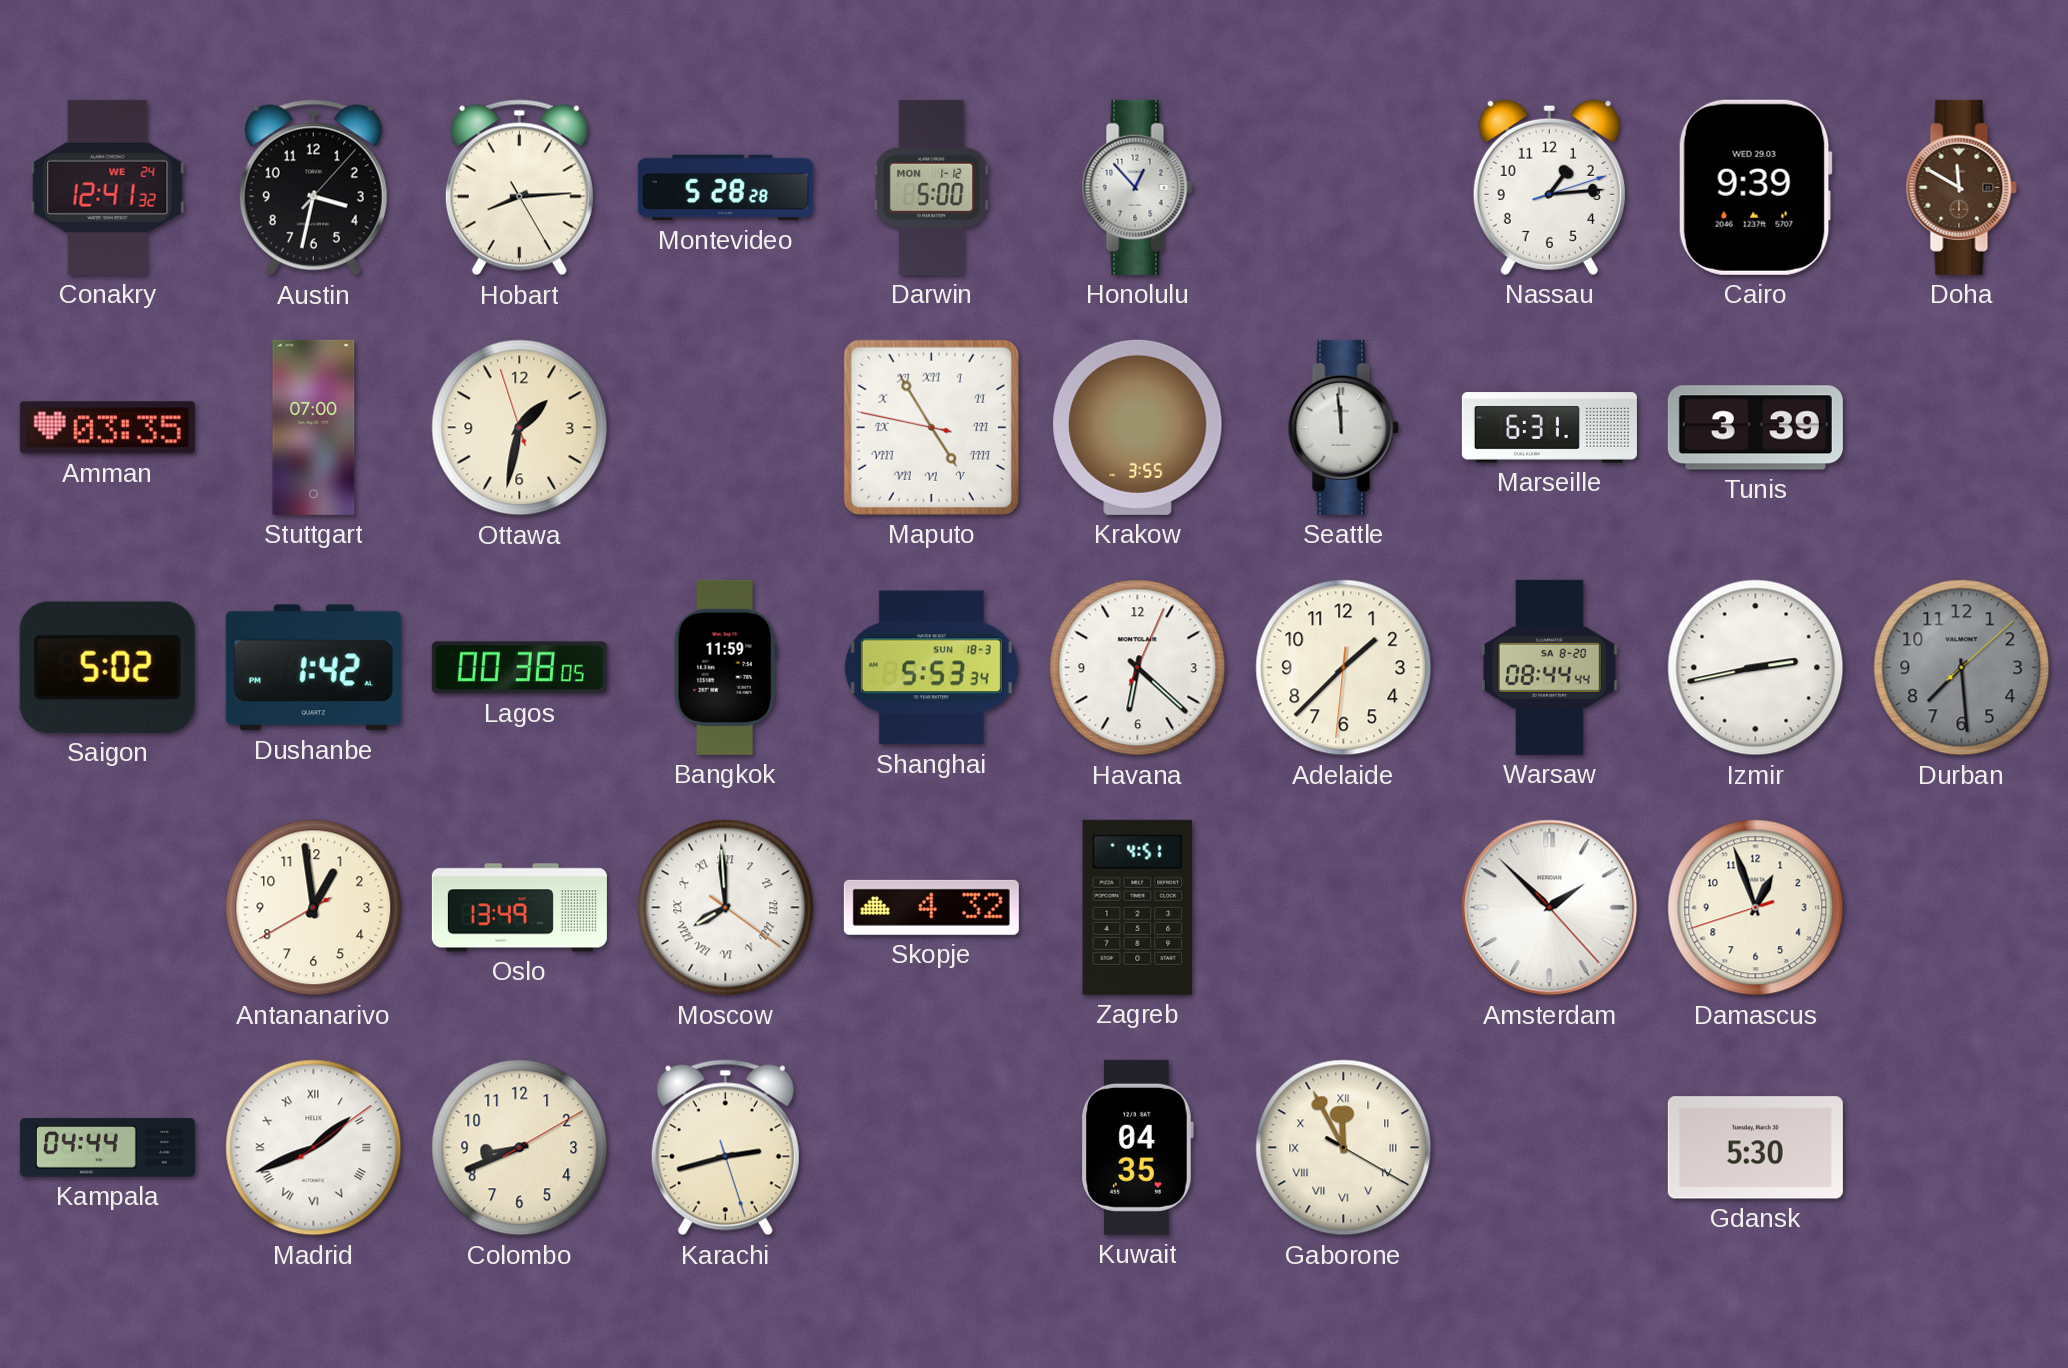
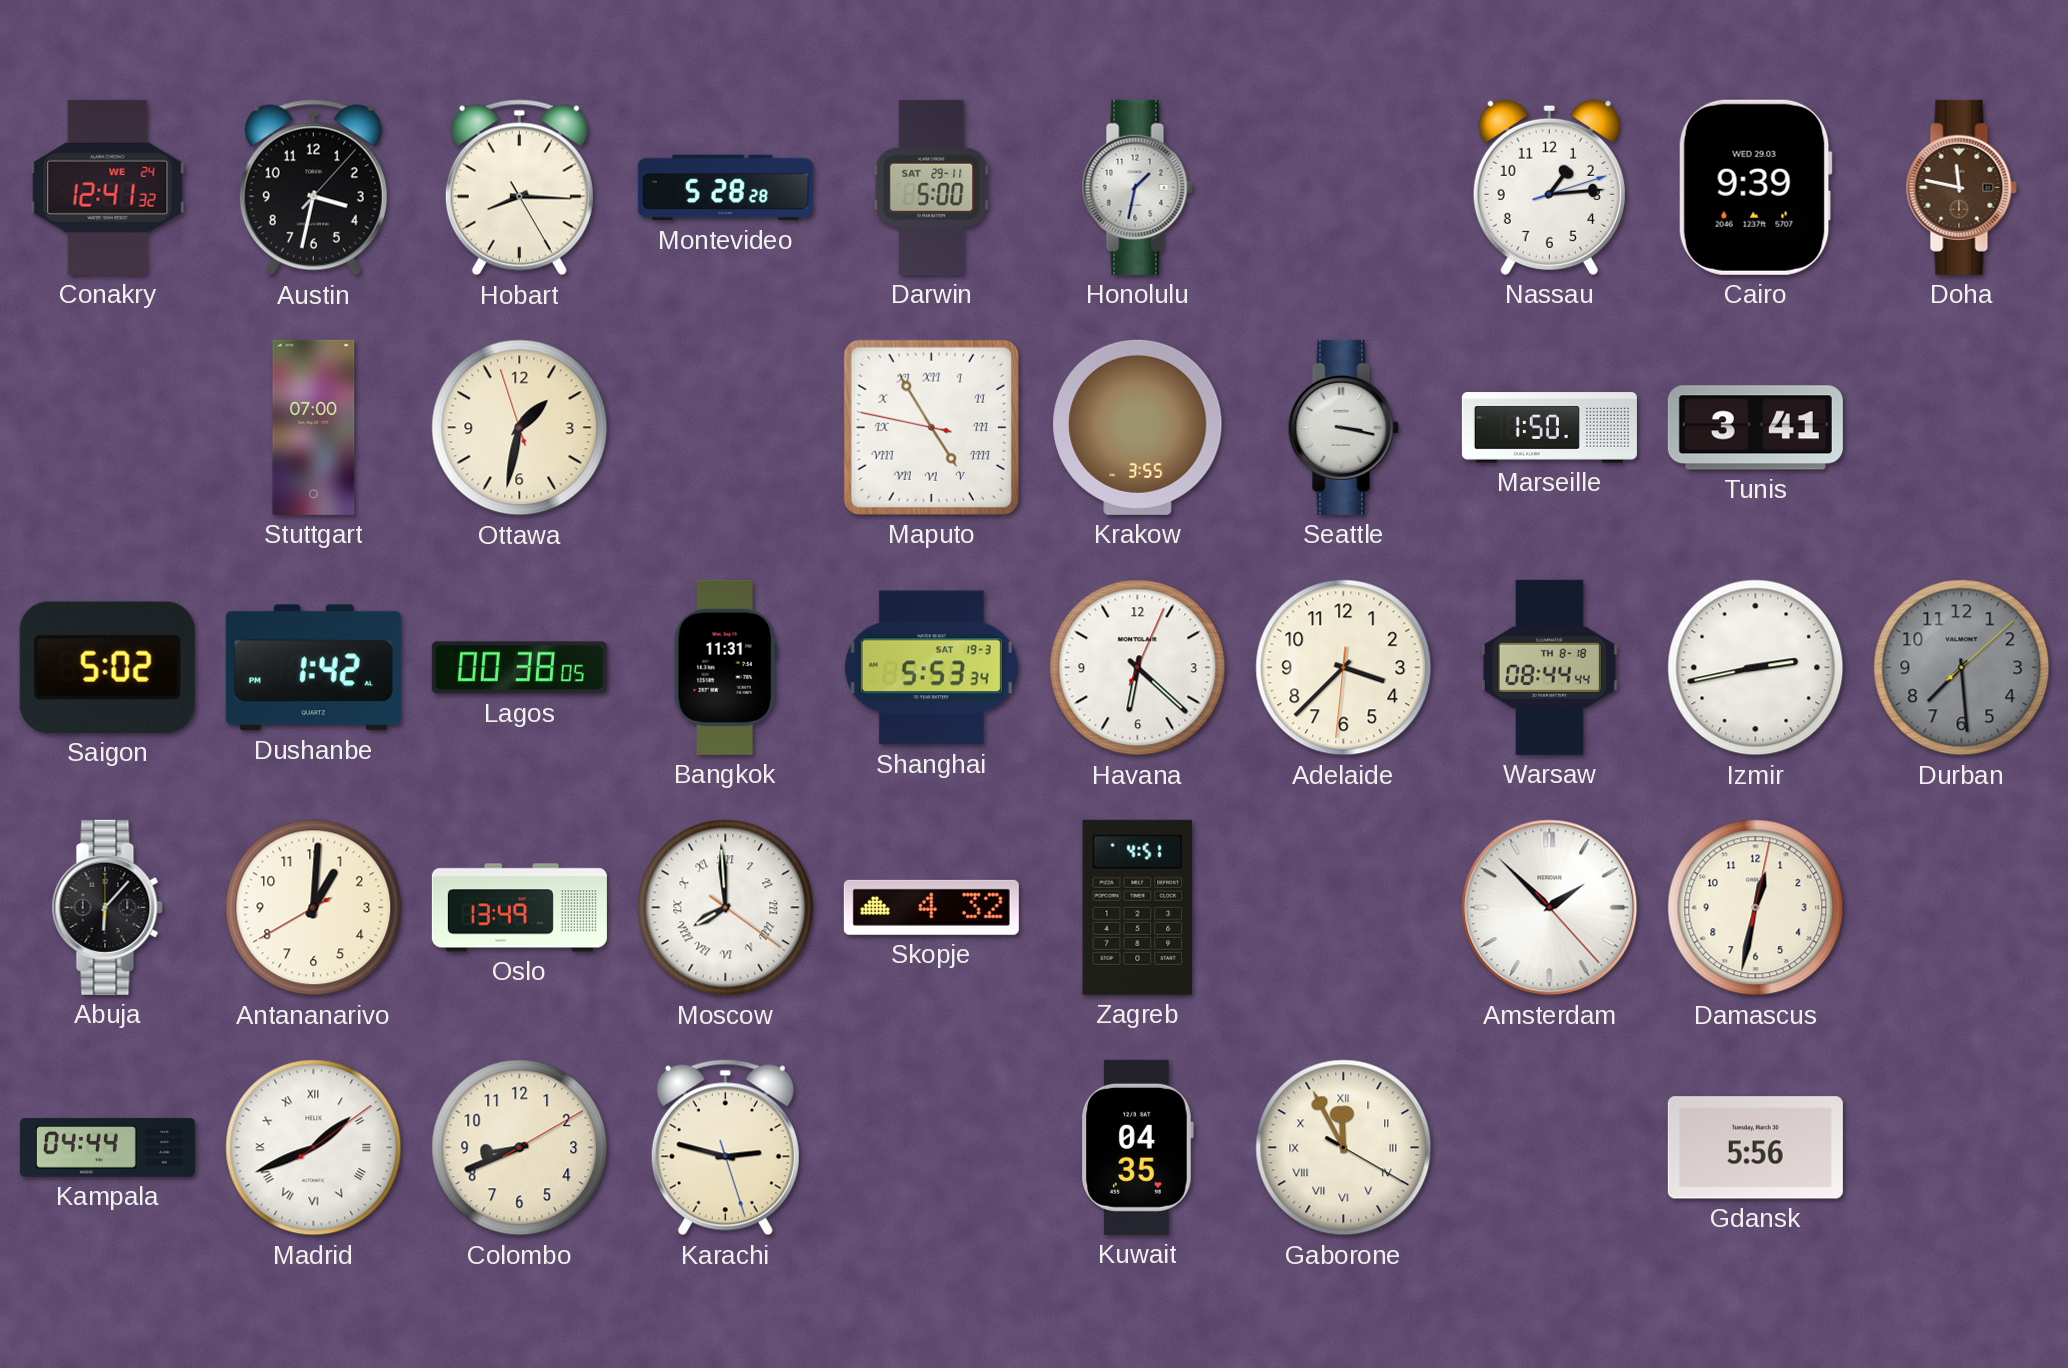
Hobart: 8:14 -> 8:15 (519, 188)
Darwin date: MON 1-12 -> SAT 29-11 (932, 187)
Honolulu: 12:53 -> 1:32 (1137, 187)
Doha: 11:50 -> 11:47 (1961, 187)
Amman: 03:35 -> none (107, 428)
Seattle: 11:59 -> 3:17 (1343, 427)
Marseille: 6:31 -> 1:50 (1549, 428)
Tunis: 3:39 -> 3:41 (1755, 428)
Bangkok: 11:59 -> 11:31 (725, 667)
Shanghai date: SUN 18-3 -> SAT 19-3 (931, 668)
Adelaide: 1:37 -> 3:37 (1344, 668)
Warsaw date: SA 8-20 -> TH 8-18 (1549, 667)
Abuja: none -> 6:07 (107, 907)
Antananarivo: 12:58 -> 1:00 (314, 908)
Damascus: 12:56 -> 12:32 (1756, 908)
Karachi: 2:42 -> 2:47 (725, 1148)
Gdansk: 5:30 -> 5:56 (1755, 1148)
